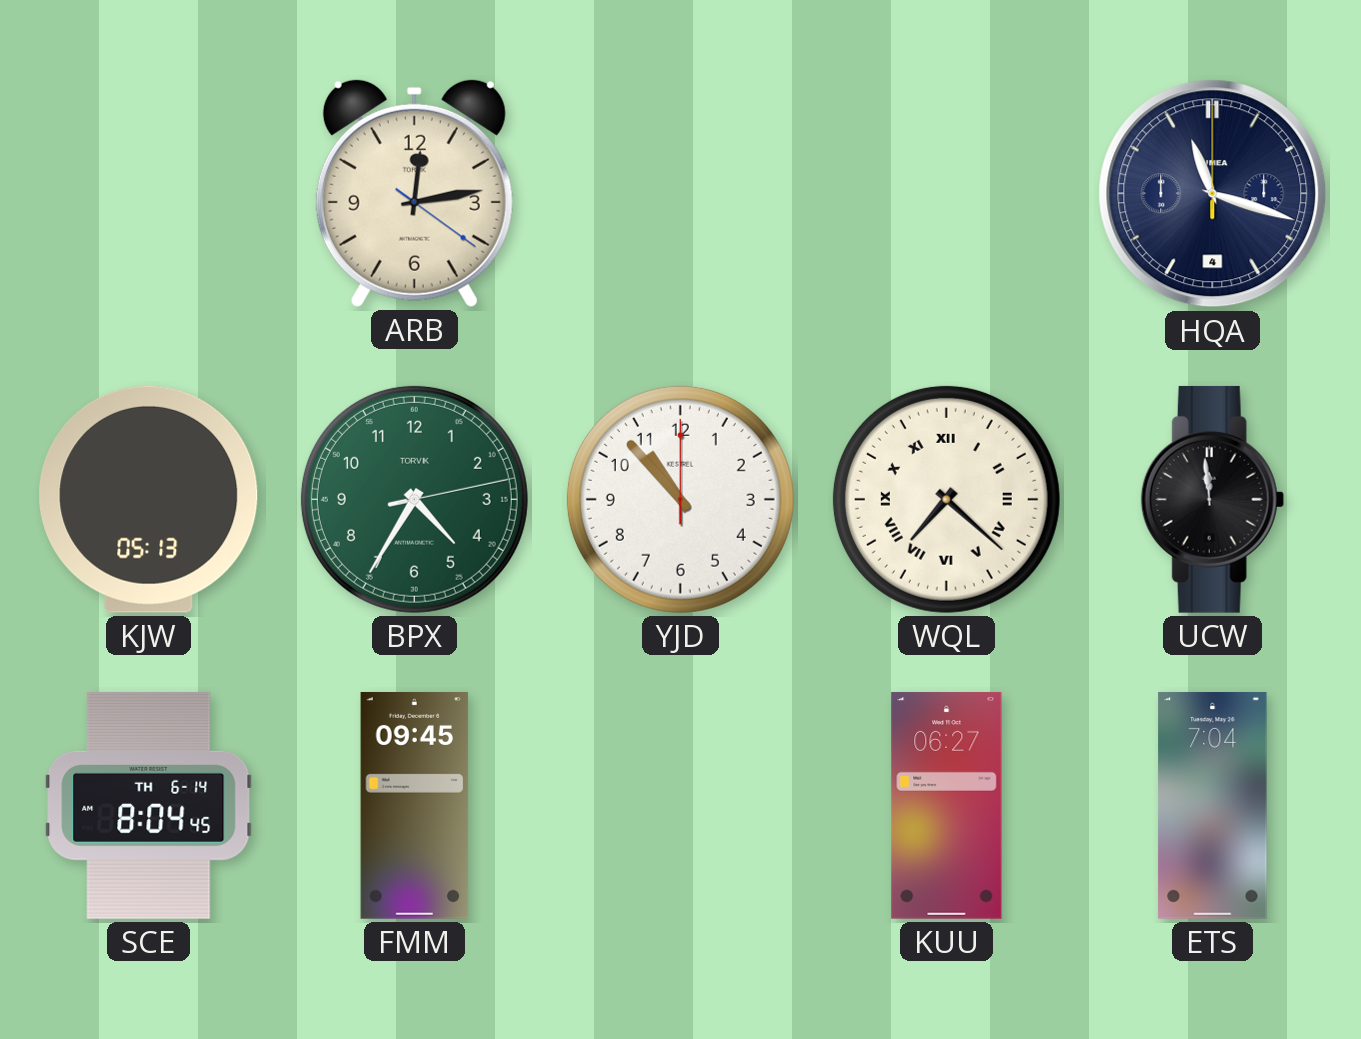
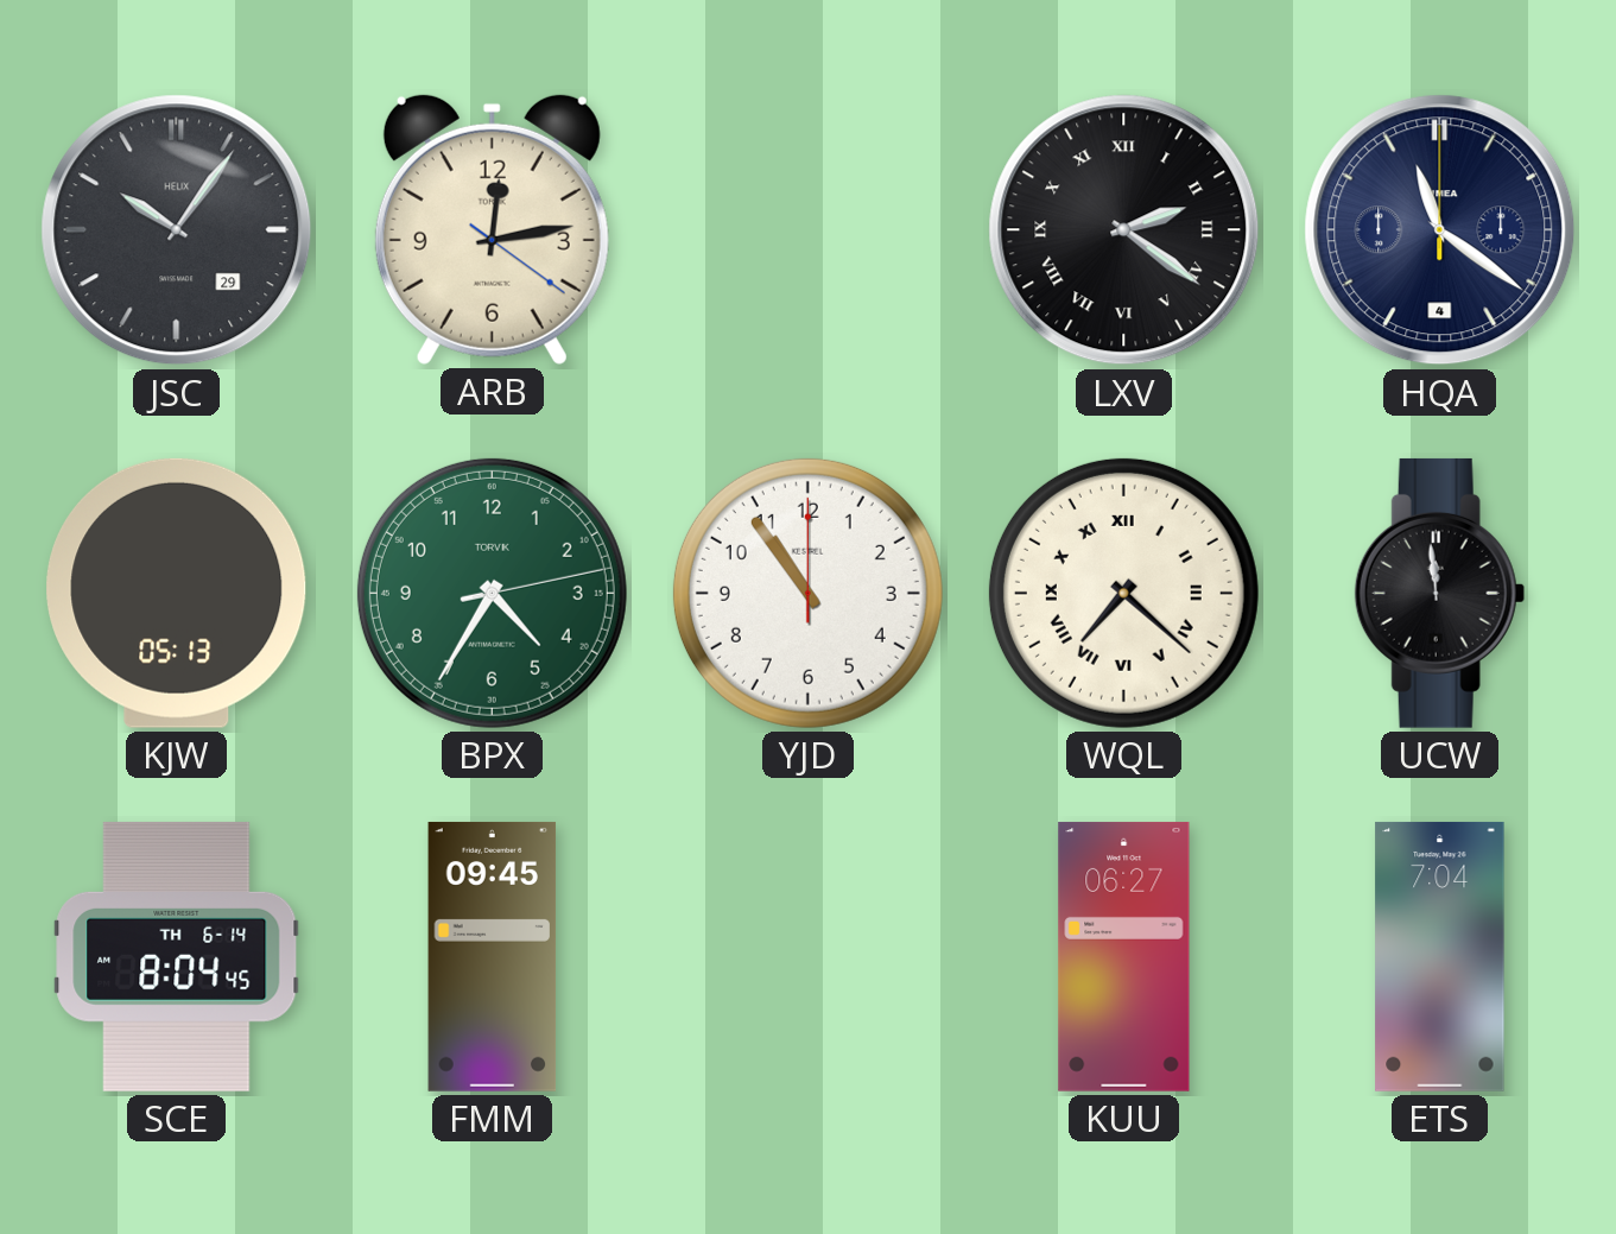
JSC: none -> 10:06 (177, 230)
LXV: none -> 2:21 (1124, 230)
HQA: 11:18 -> 11:21 (1440, 230)
YJD: 10:53 -> 10:54 (807, 593)
